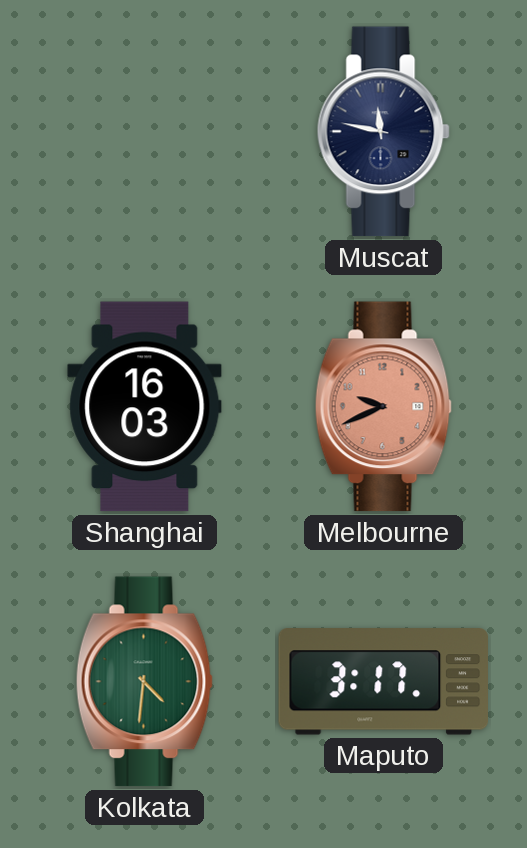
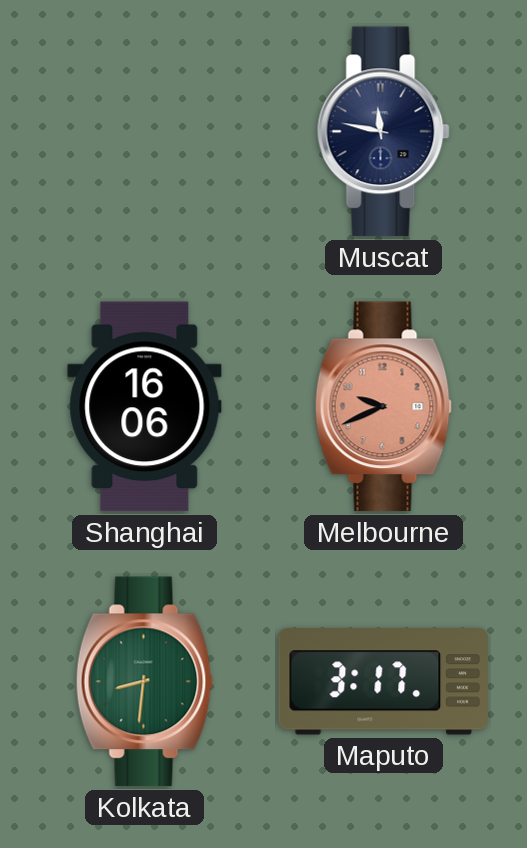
Shanghai: 16:03 -> 16:06 (145, 407)
Kolkata: 4:31 -> 8:31 (144, 682)
